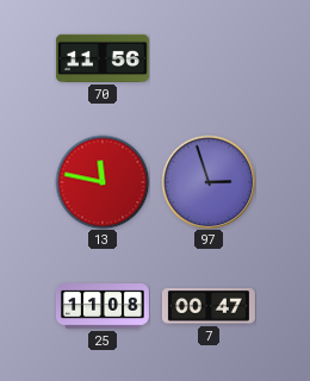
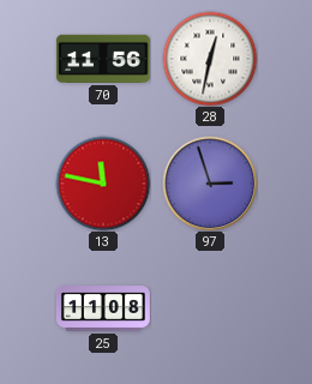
28: none -> 12:32 (210, 59)
7: 00:47 -> none (209, 306)
